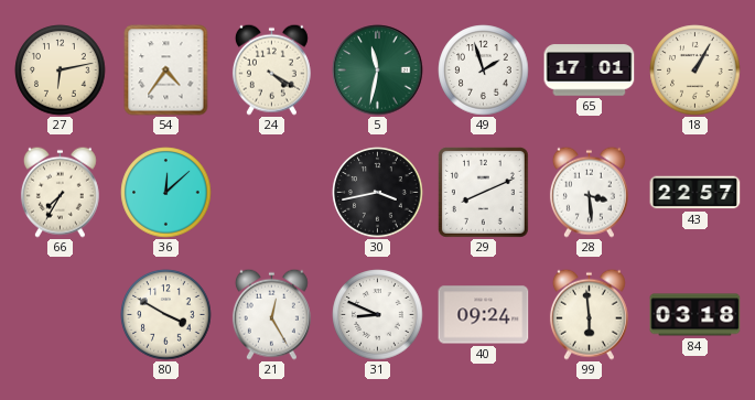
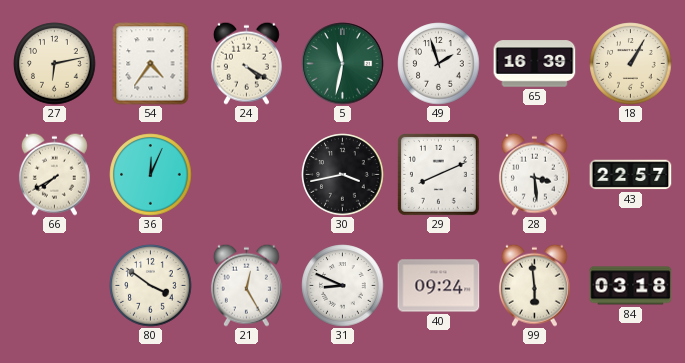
65: 17:01 -> 16:39 (535, 64)
66: 7:35 -> 7:40 (54, 174)
36: 12:08 -> 12:04 (151, 175)
80: 3:50 -> 3:51 (151, 286)
